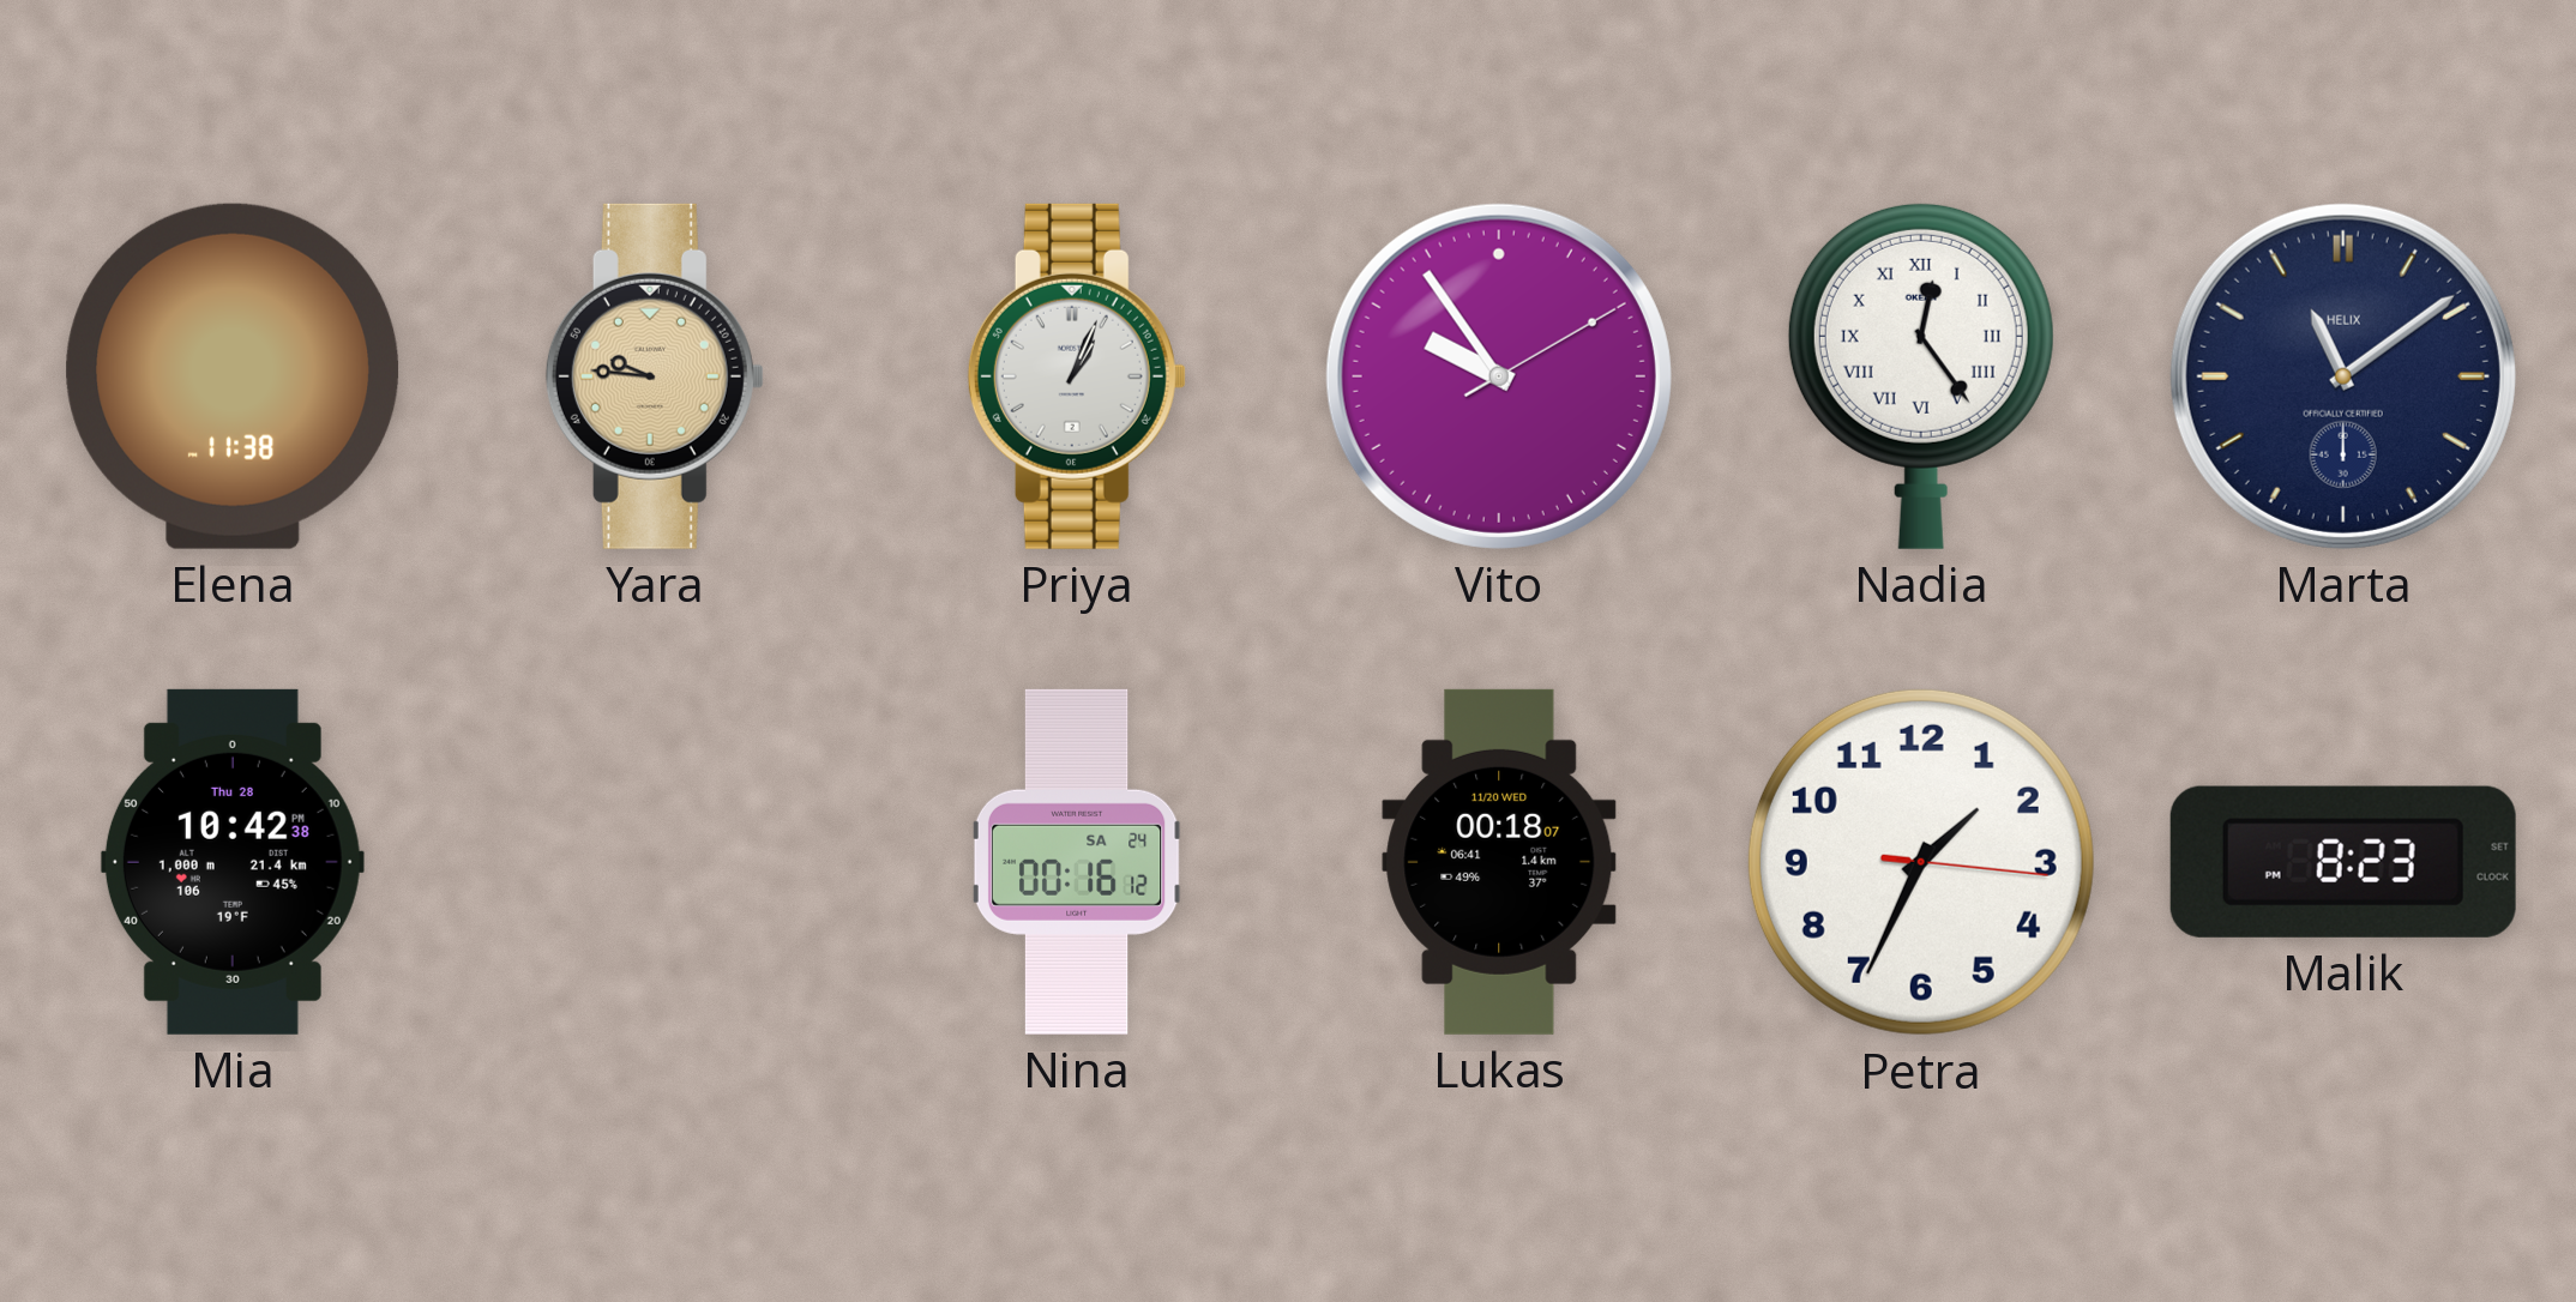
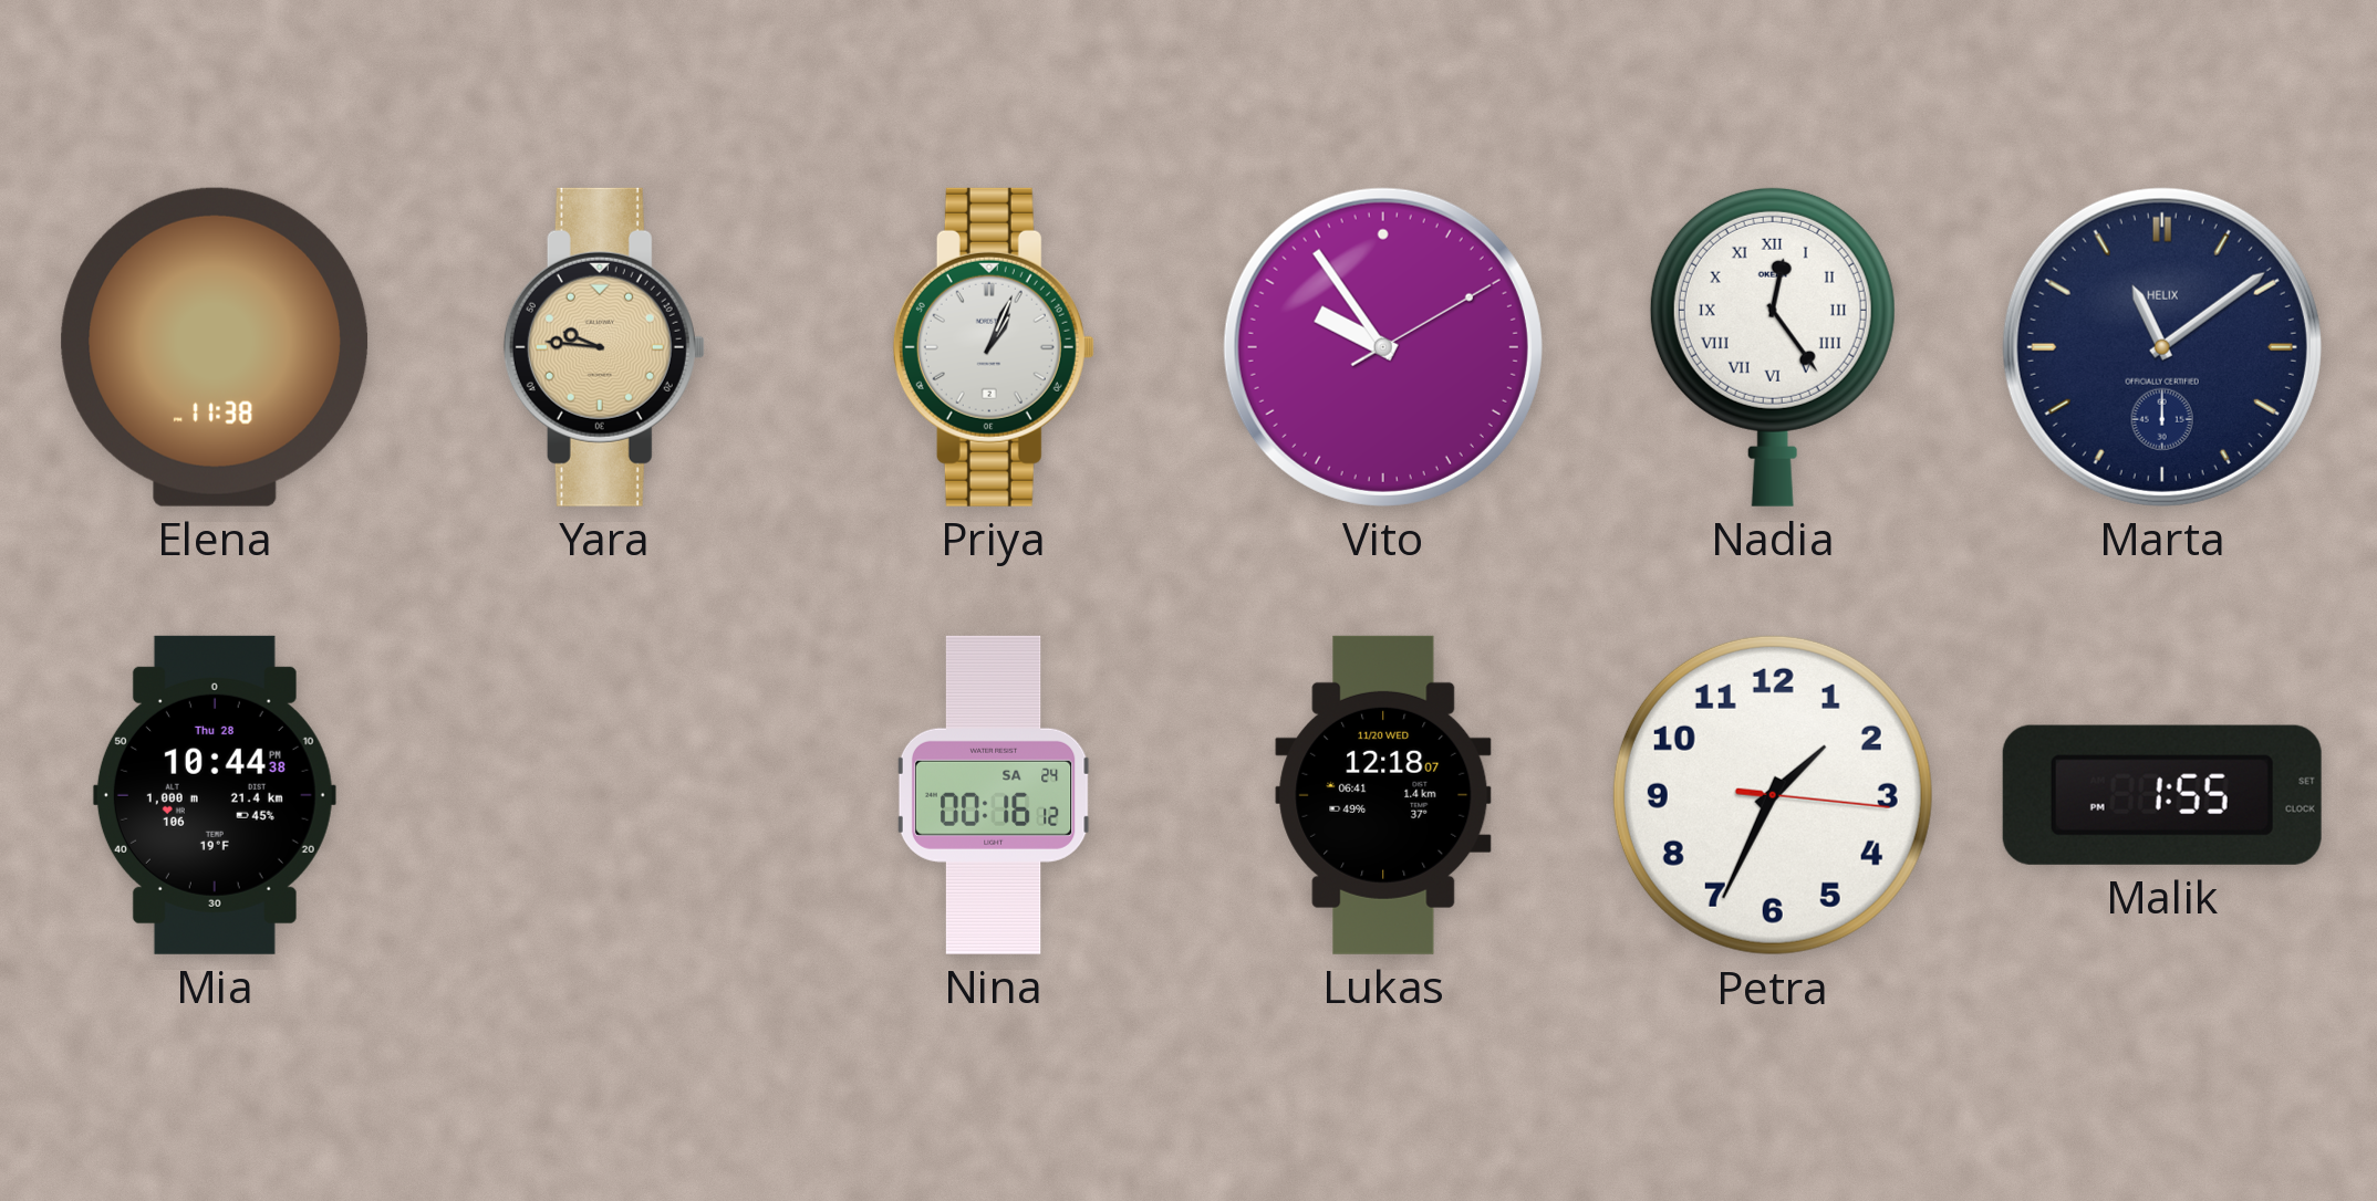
Mia: 10:42 -> 10:44 (215, 795)
Lukas: 00:18 -> 12:18 (1383, 795)
Malik: 8:23 -> 1:55 (2162, 795)
